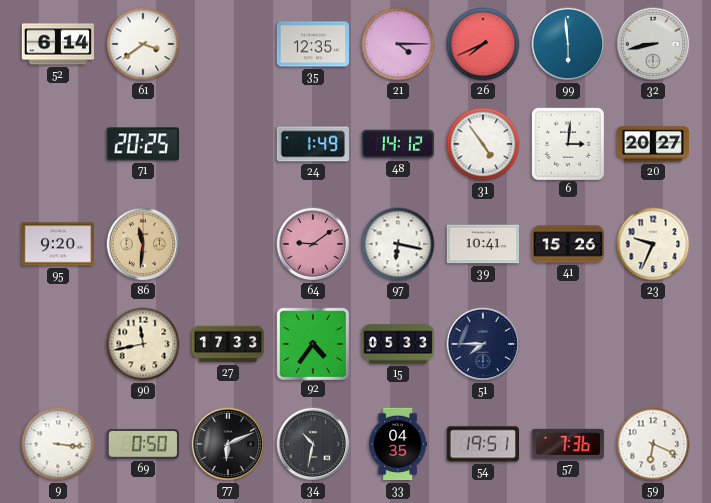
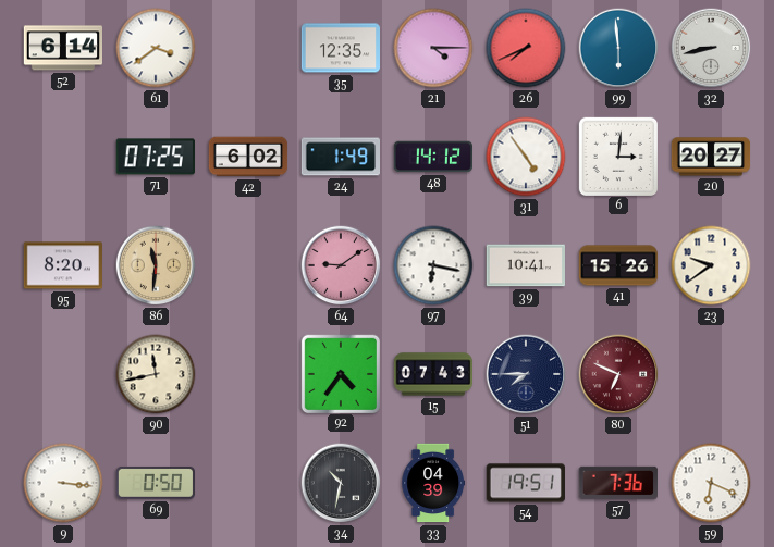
71: 20:25 -> 07:25 (156, 157)
42: none -> 6:02 (248, 157)
95: 9:20 -> 8:20 (62, 265)
23: 9:34 -> 9:39 (711, 265)
27: 17:33 -> none (228, 344)
15: 05:33 -> 07:43 (433, 374)
80: none -> 6:49 (618, 374)
77: 6:11 -> none (228, 444)
33: 04:35 -> 04:39 (433, 483)
